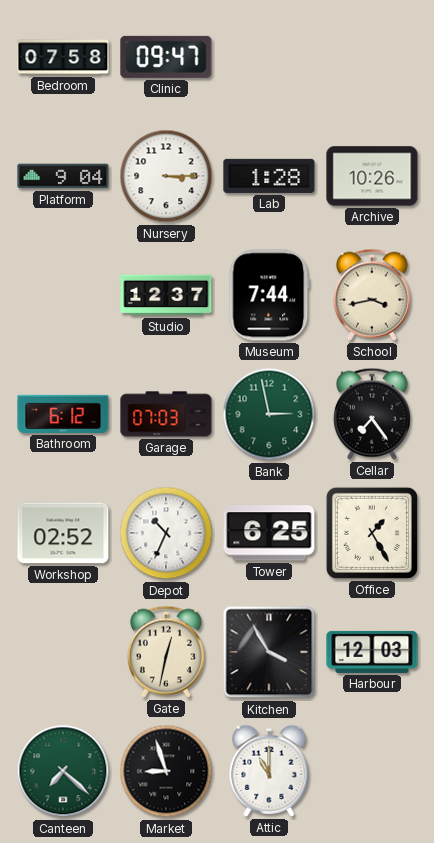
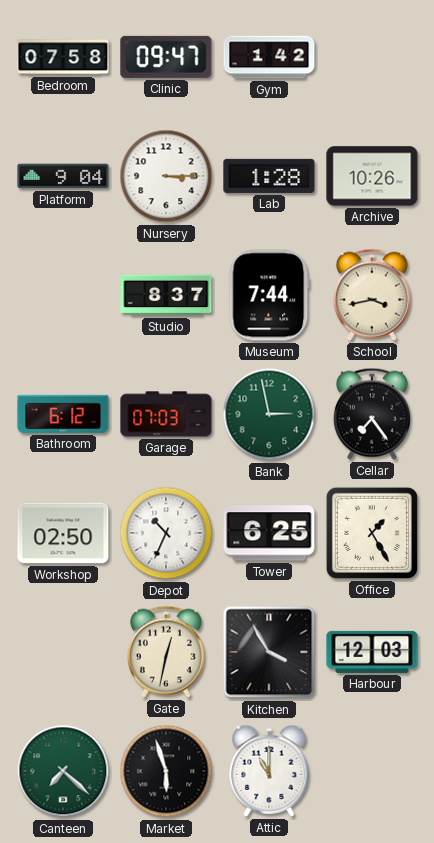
Gym: none -> 1:42 (269, 57)
Studio: 12:37 -> 8:37 (166, 295)
Workshop: 02:52 -> 02:50 (63, 533)
Market: 8:57 -> 5:57 (166, 771)
